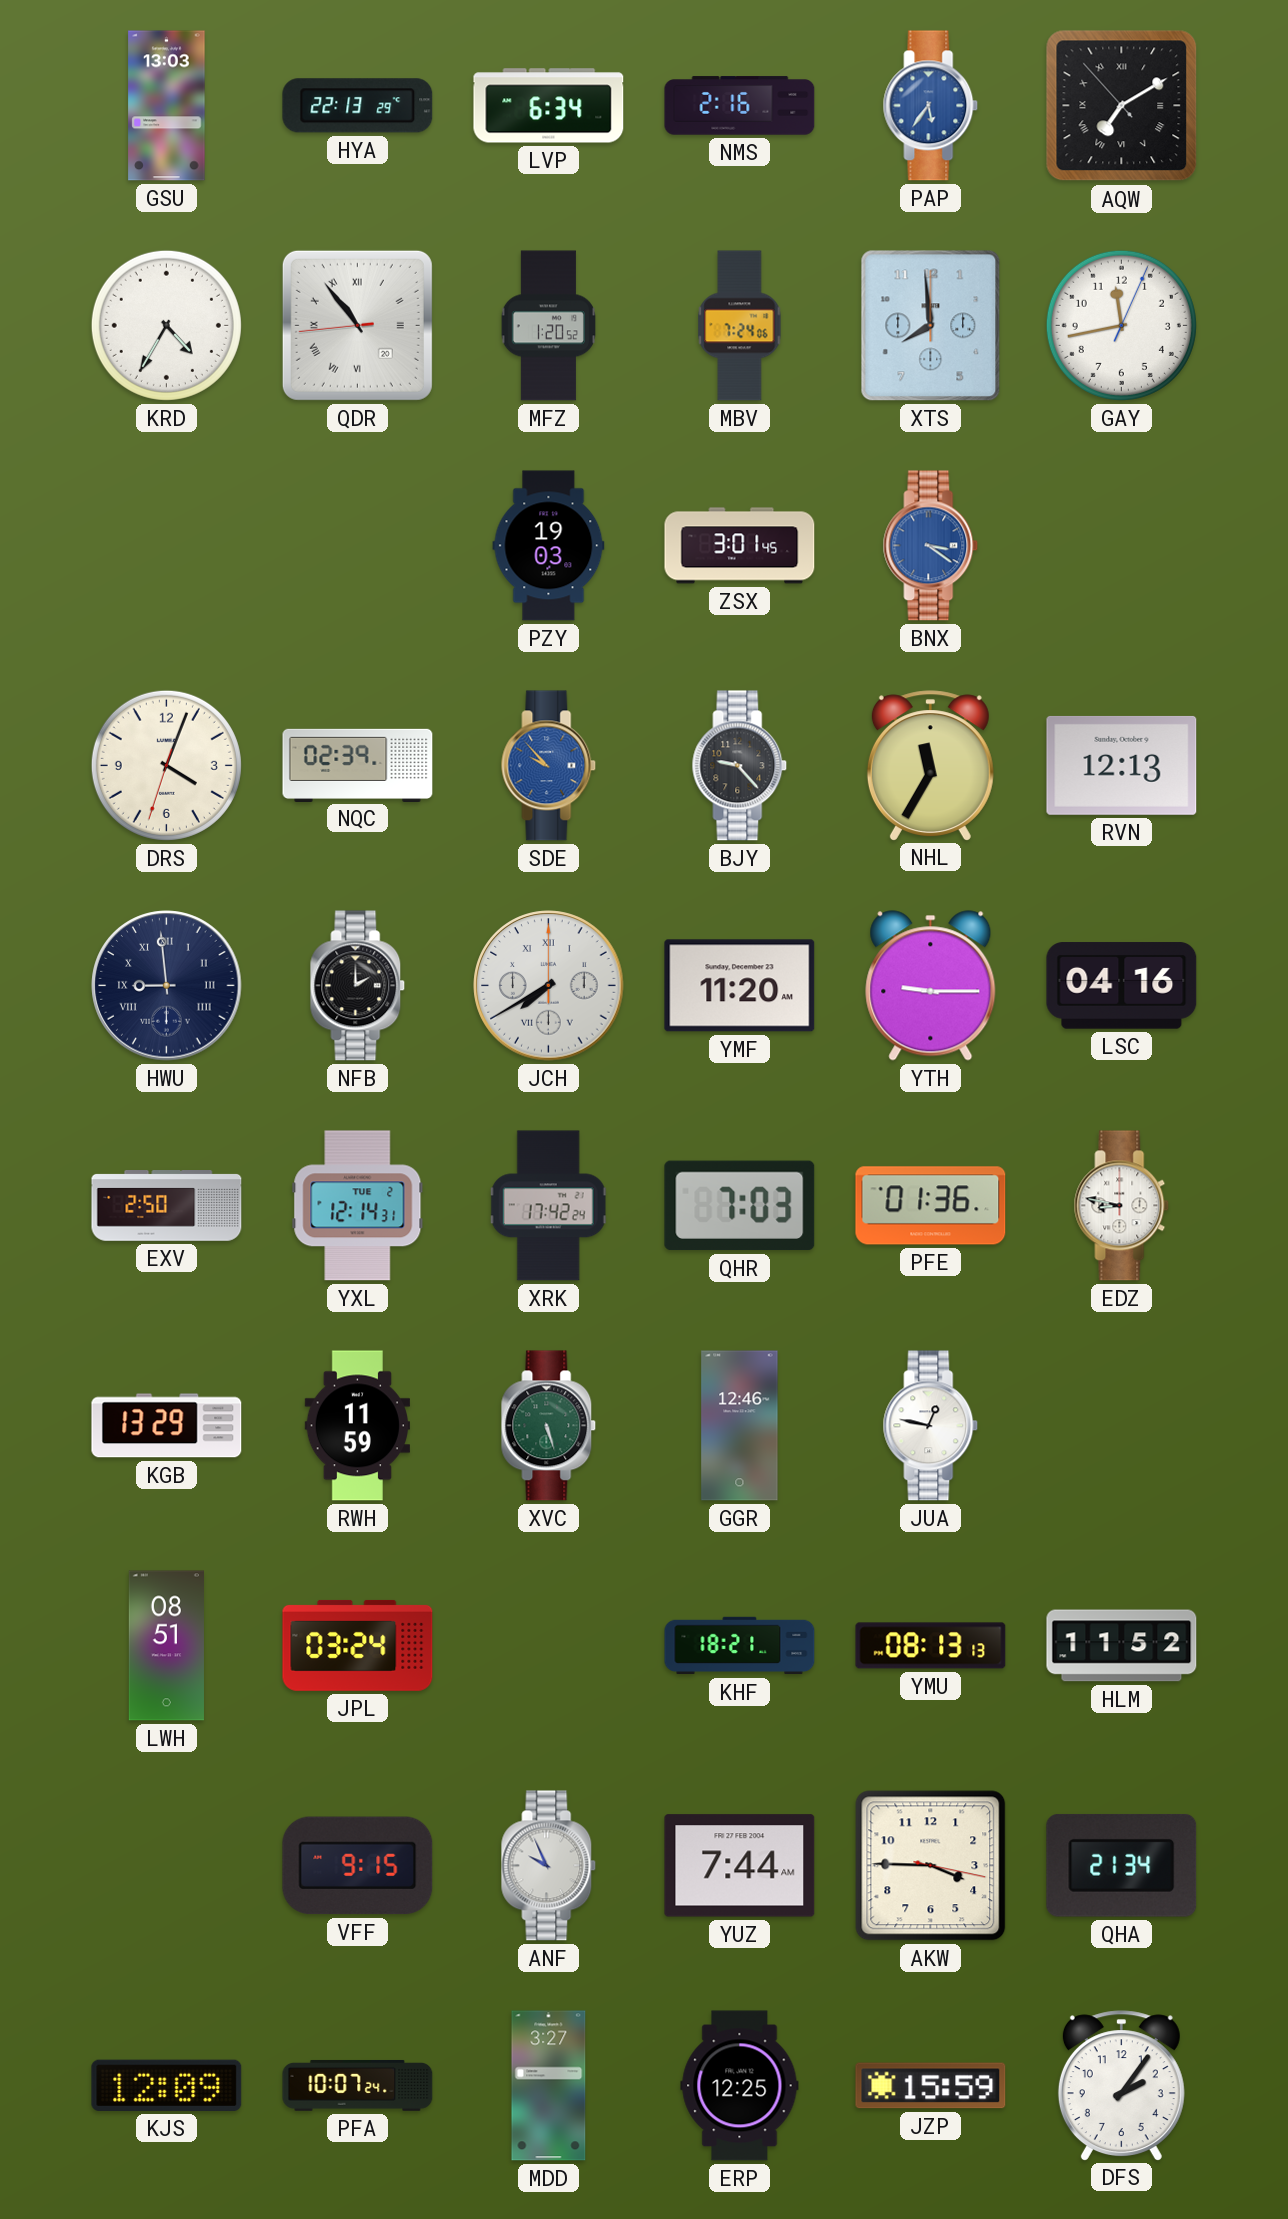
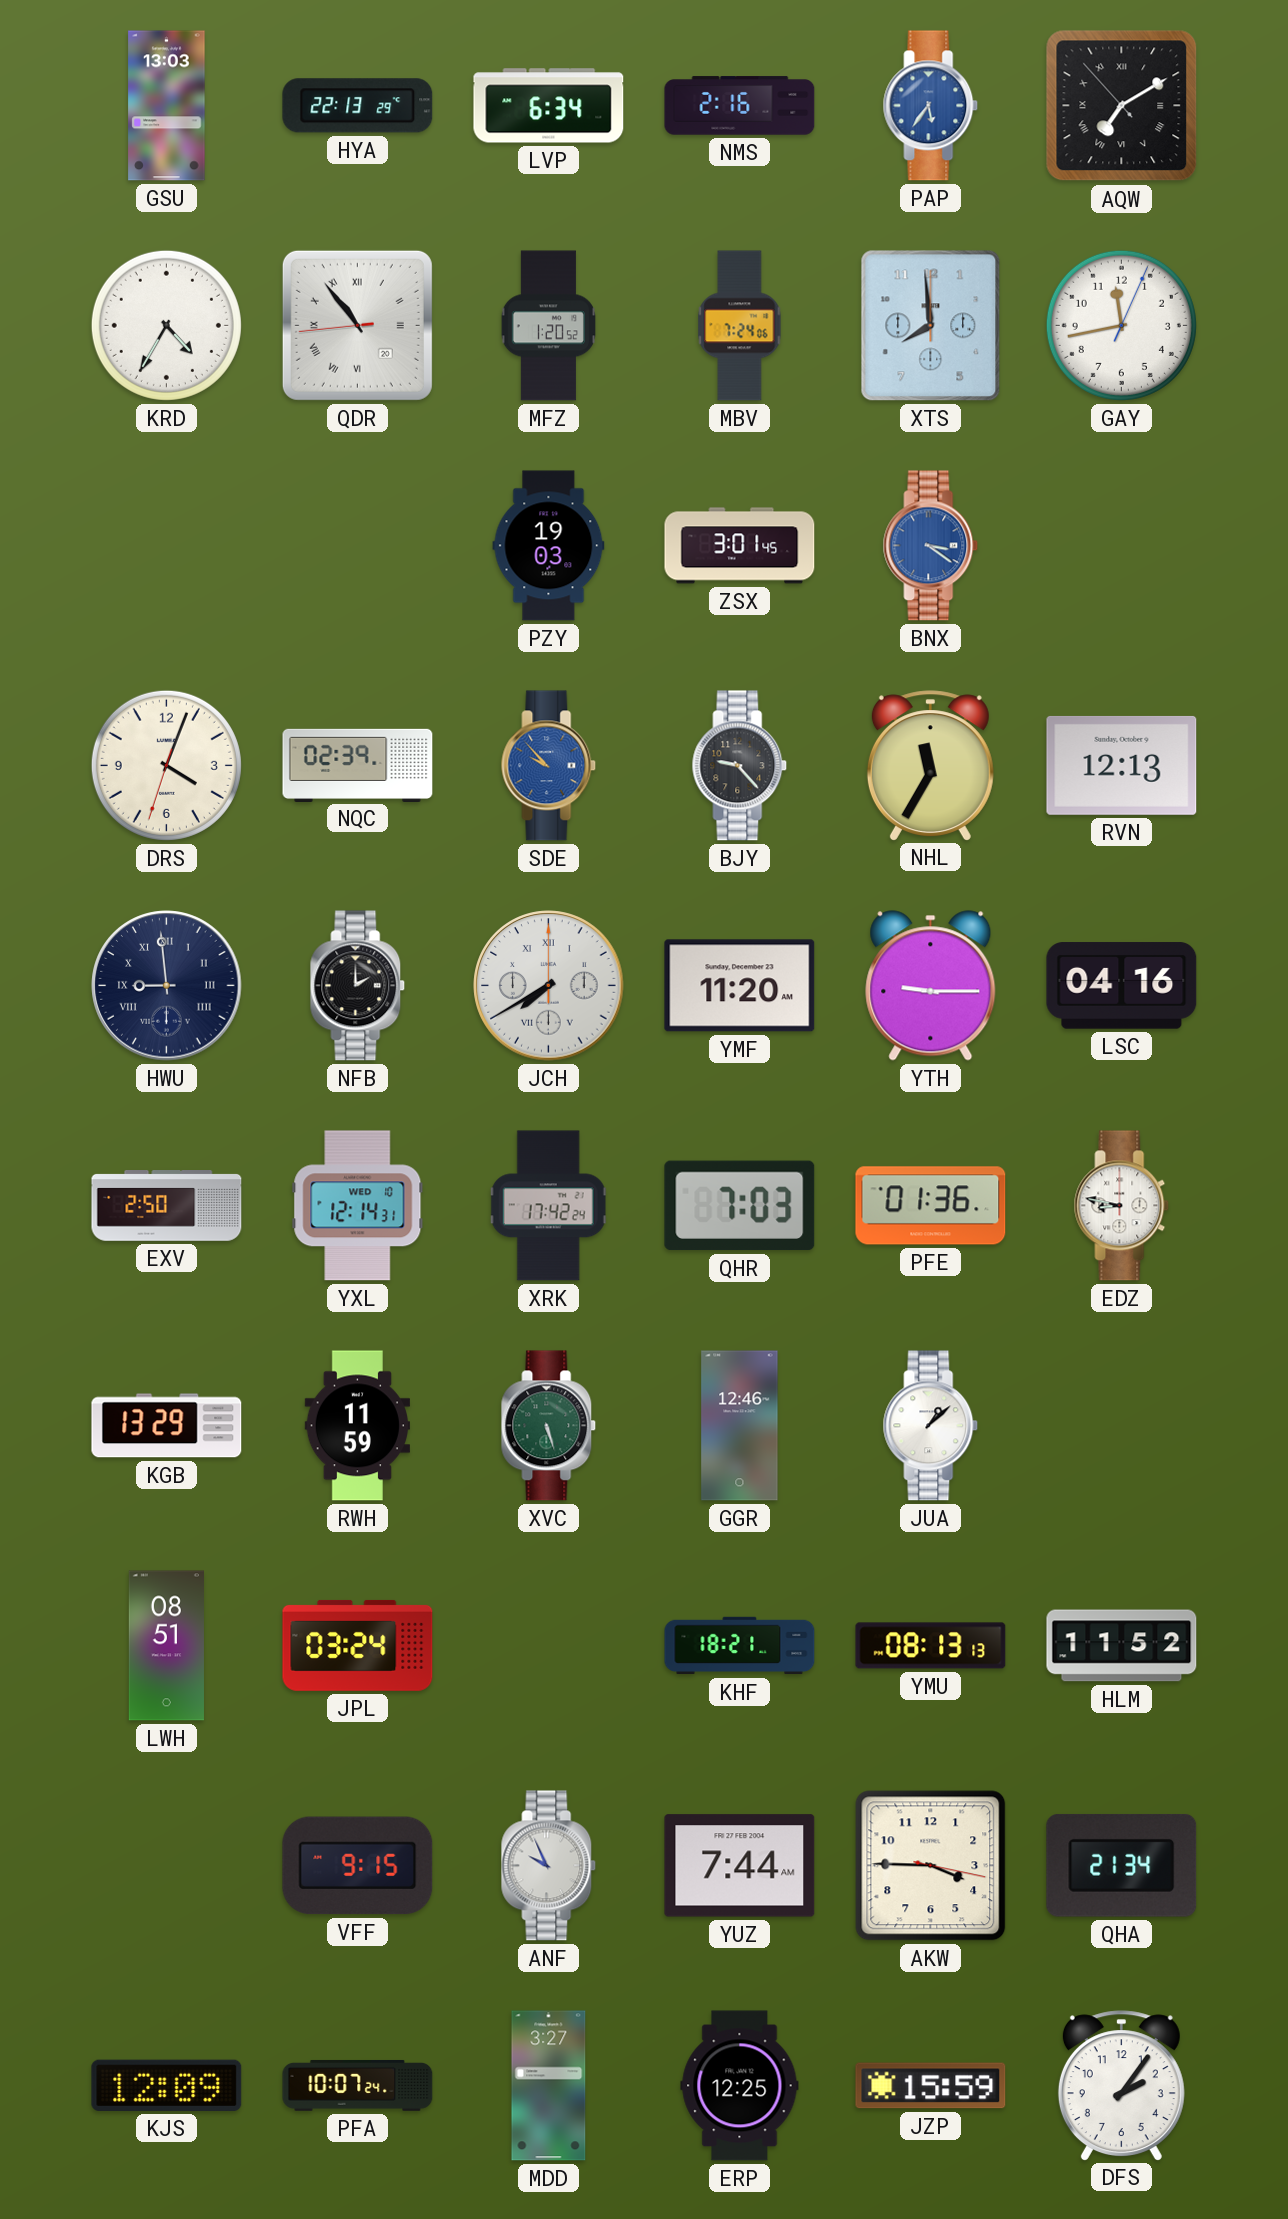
YXL date: TUE 2 -> WED 10 (358, 1206)
JUA: 12:47 -> 1:08 (931, 1426)
